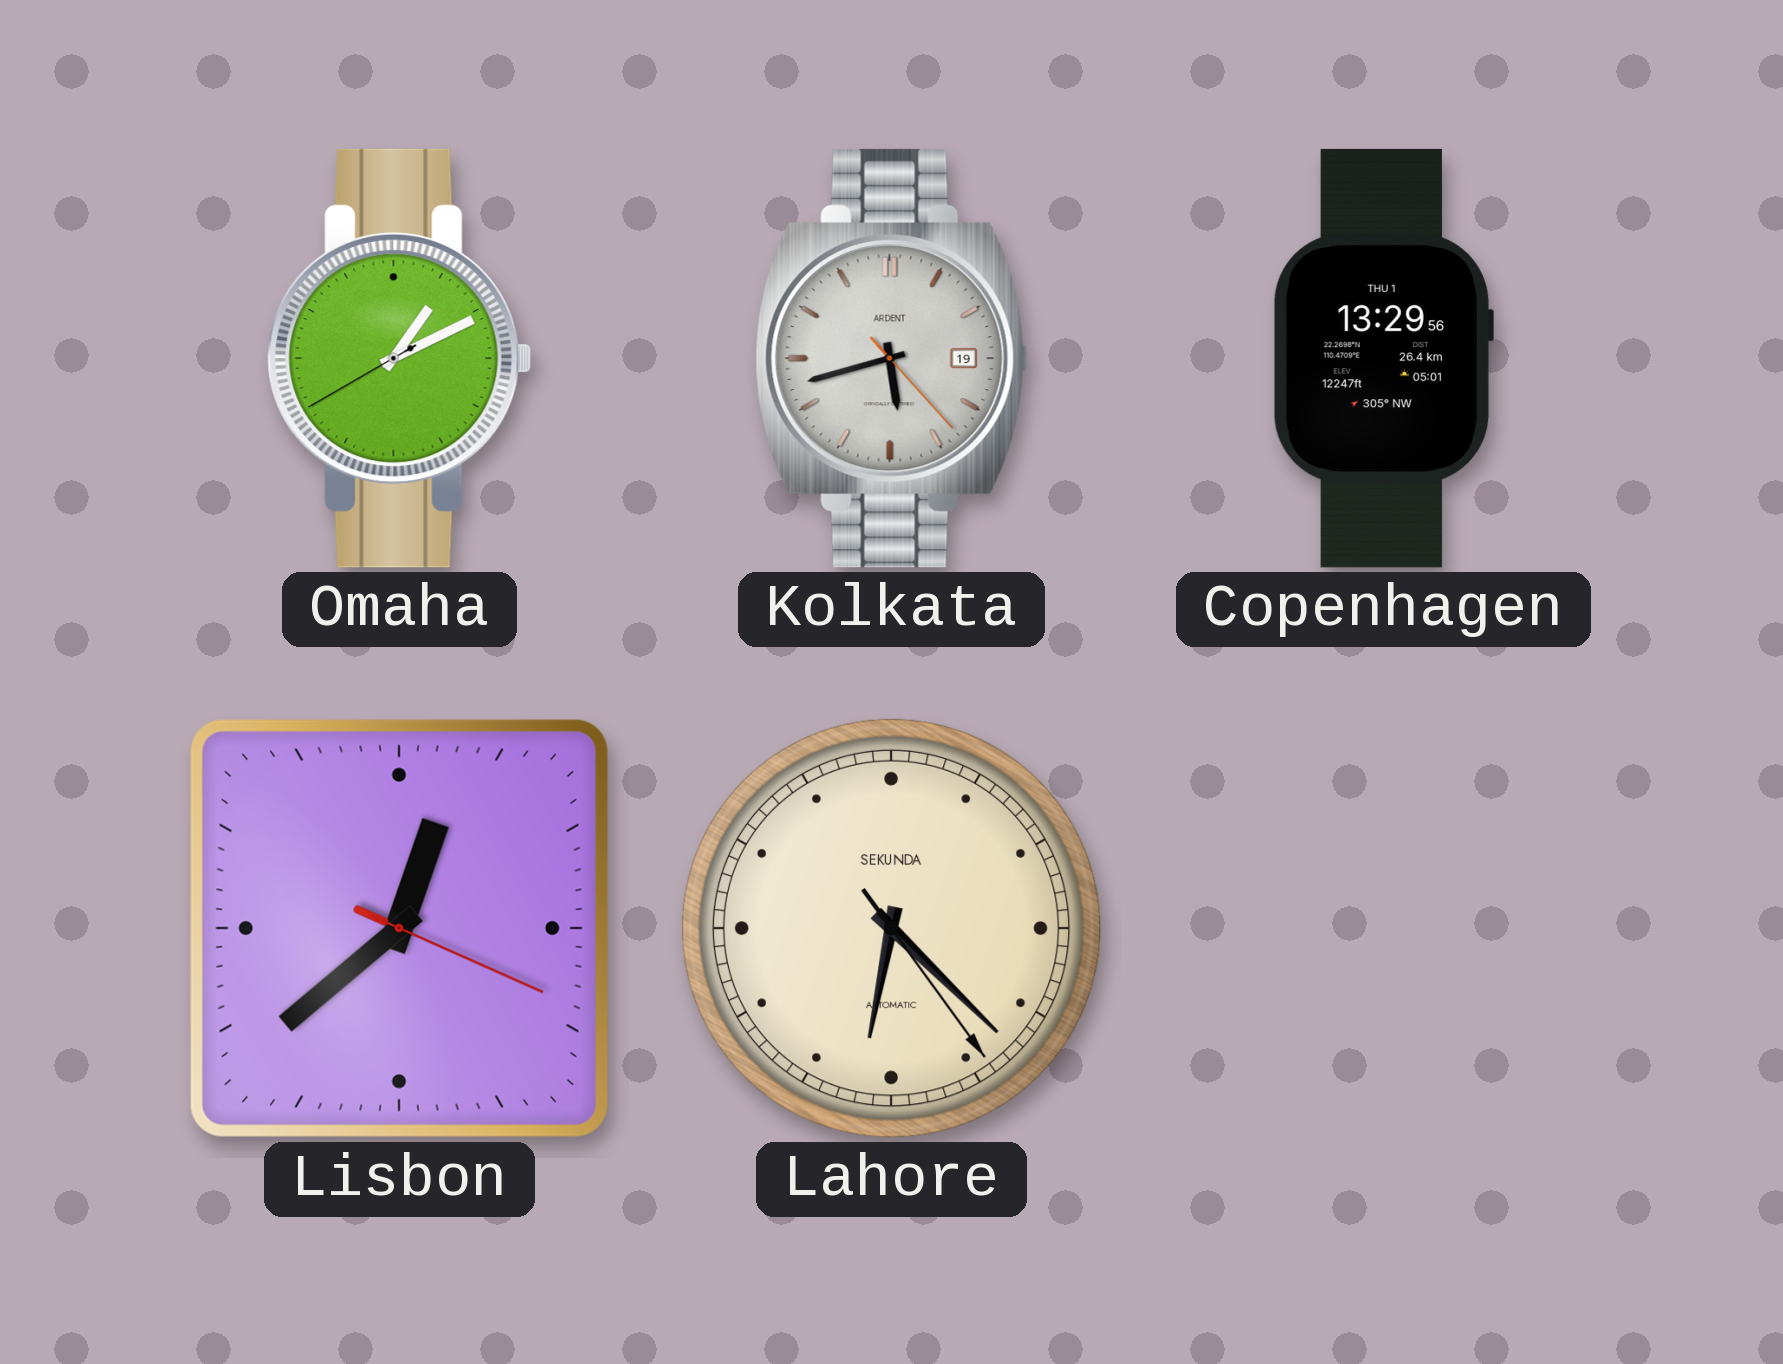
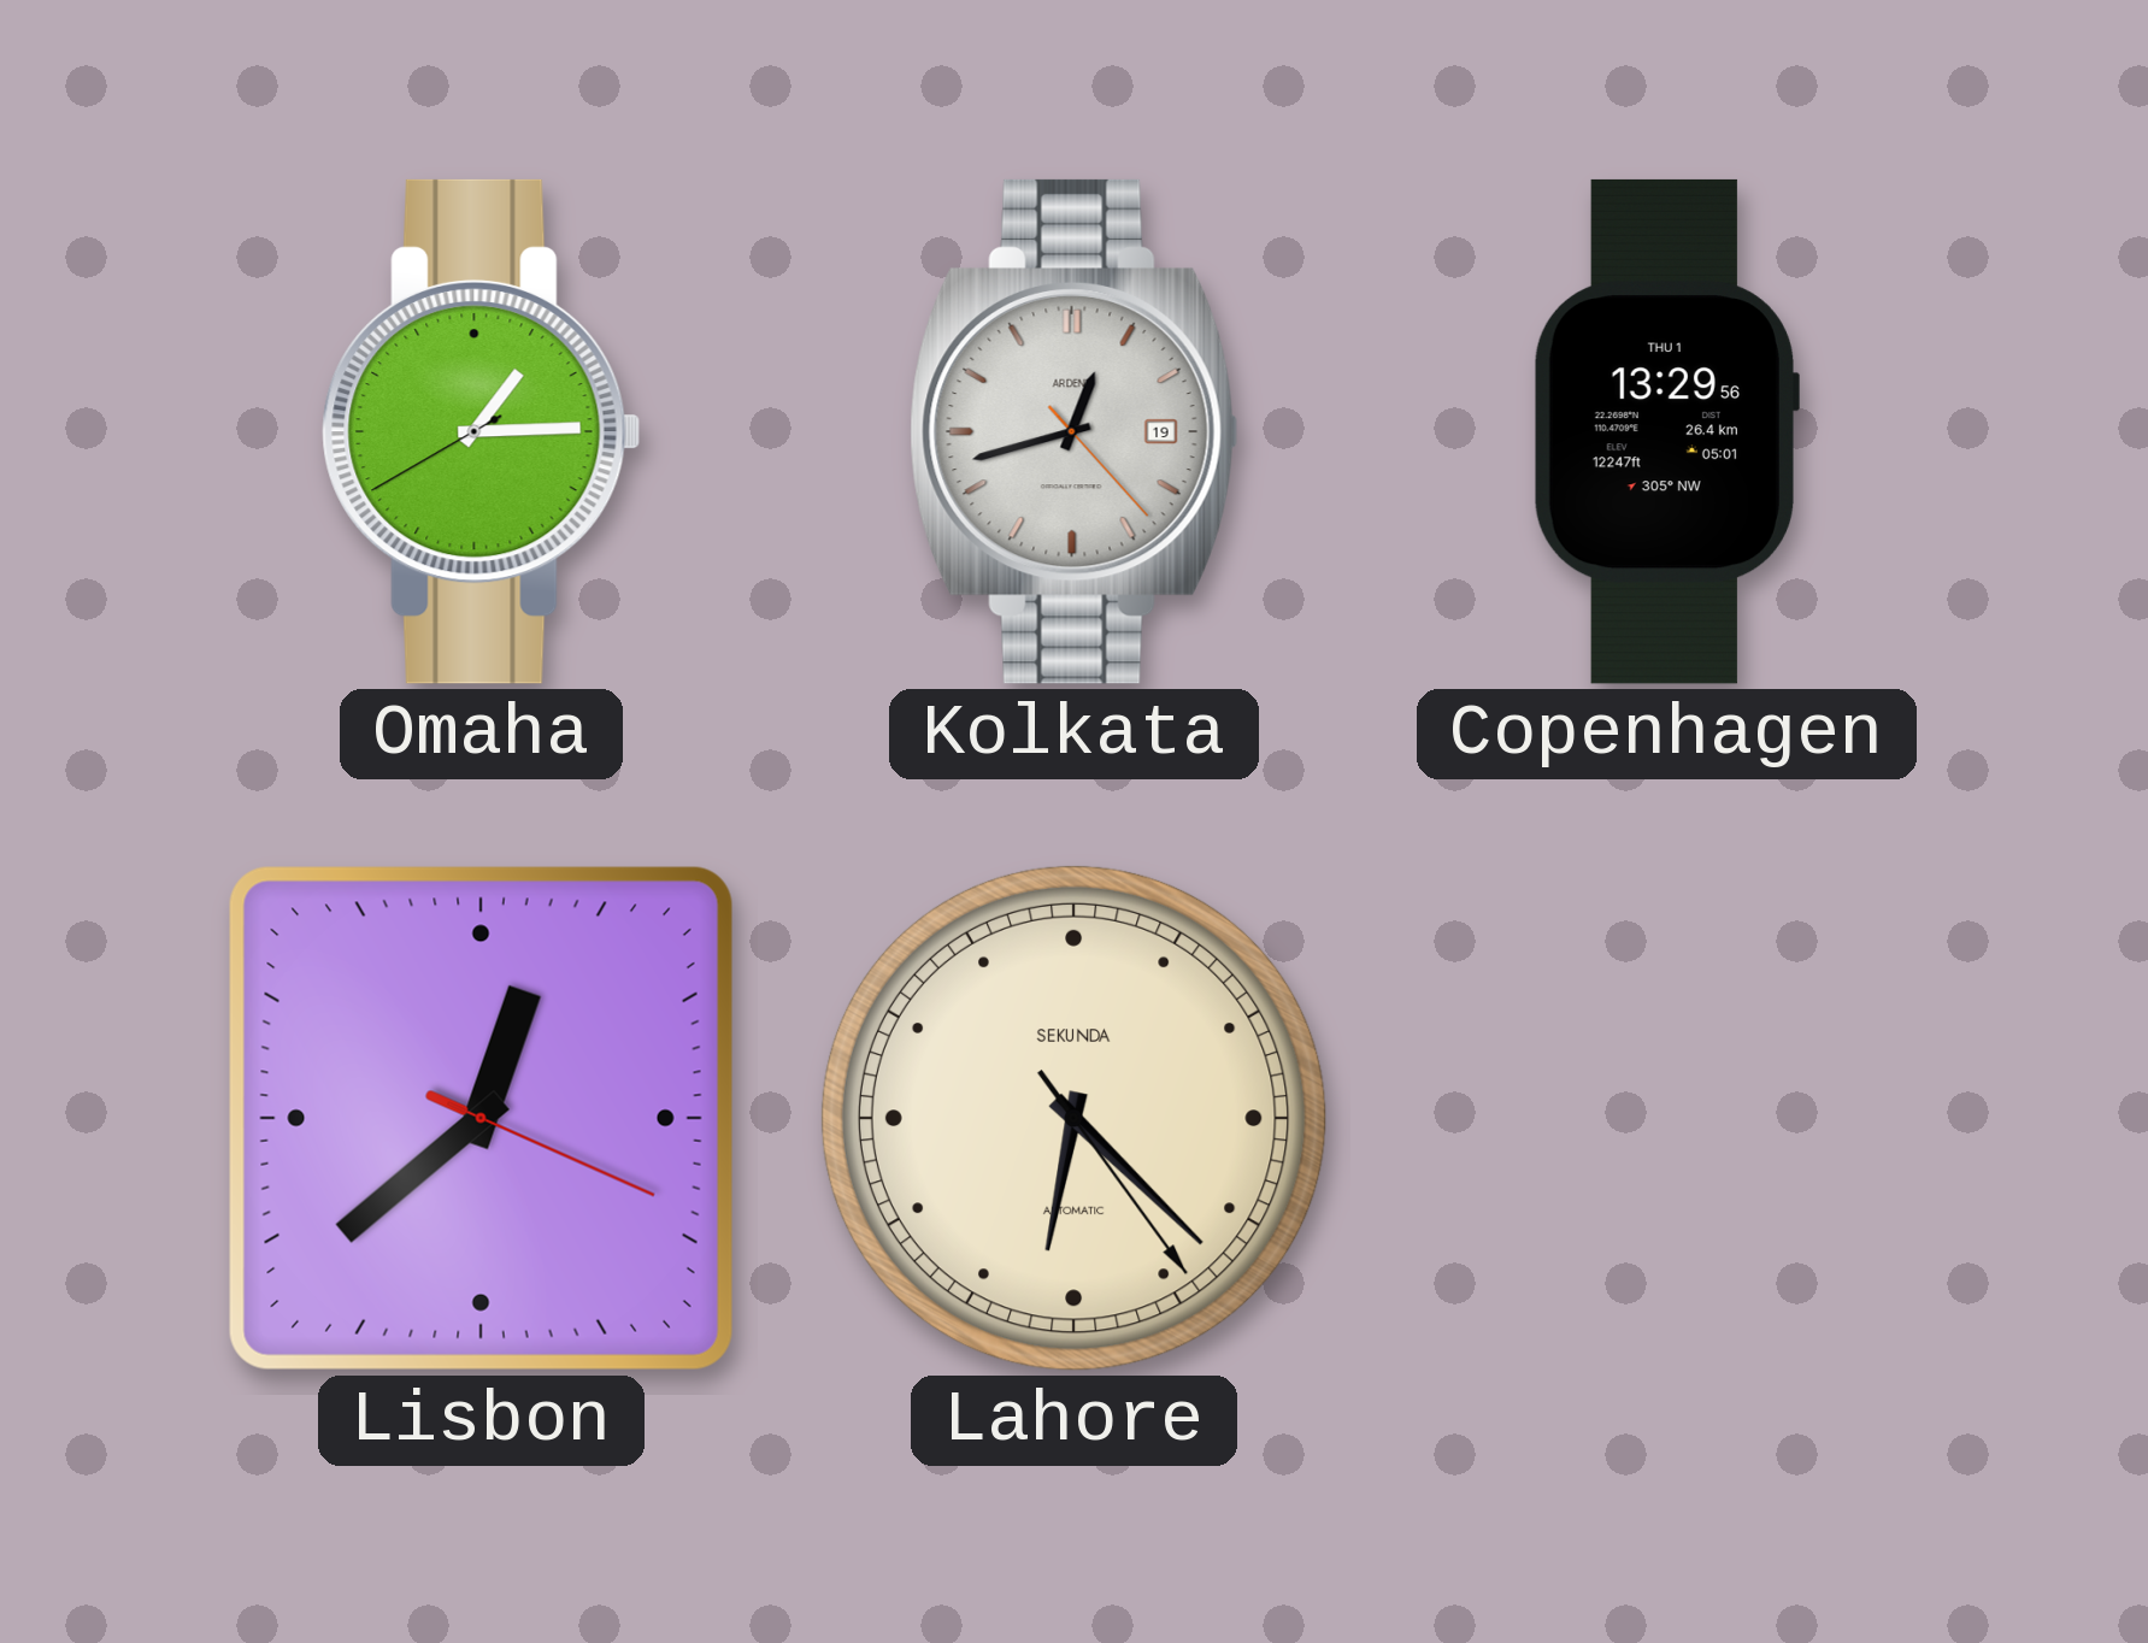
Omaha: 1:10 -> 1:14 (482, 431)
Kolkata: 5:42 -> 12:42 (1075, 431)
